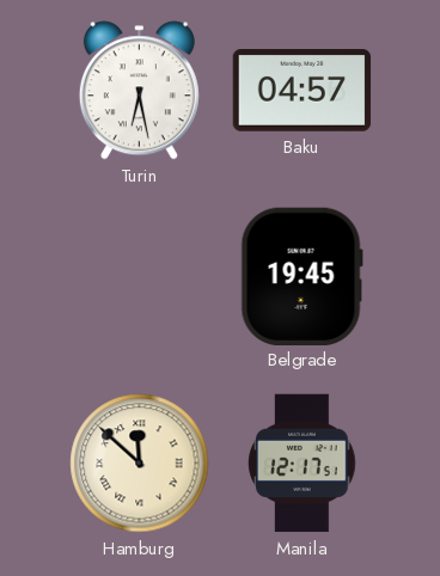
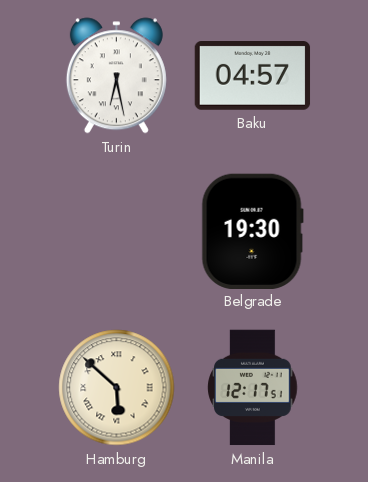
Belgrade: 19:45 -> 19:30 (252, 231)
Hamburg: 11:52 -> 5:52 (117, 388)
